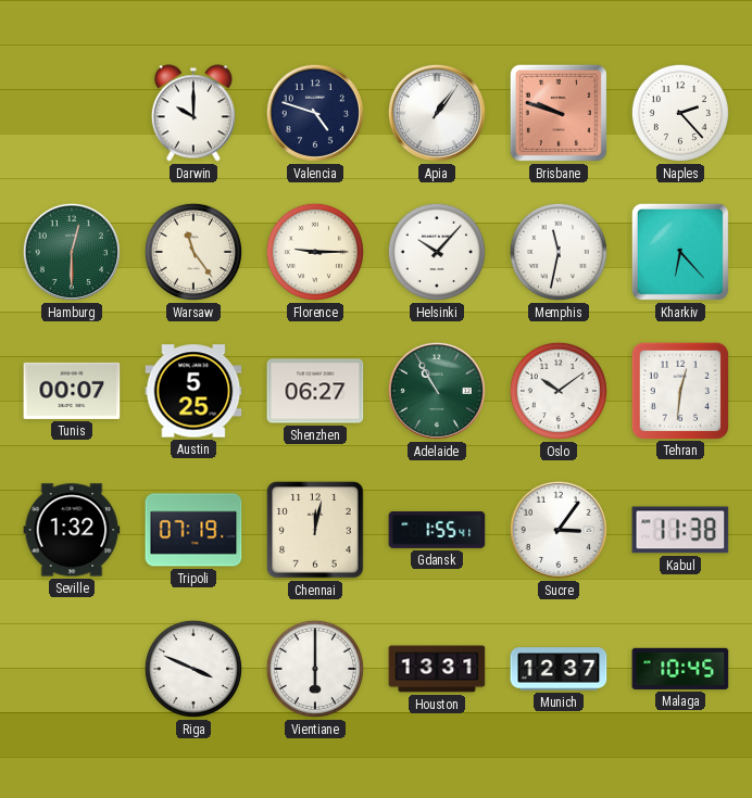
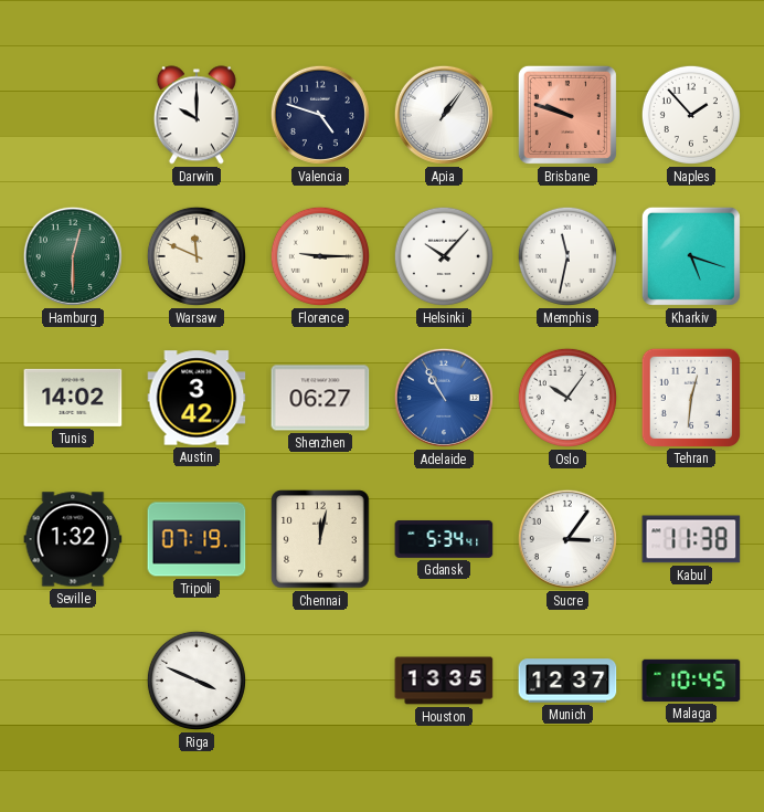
Naples: 2:23 -> 1:53 (691, 115)
Warsaw: 11:24 -> 11:49 (197, 256)
Kharkiv: 6:23 -> 5:18 (691, 256)
Tunis: 00:07 -> 14:02 (73, 398)
Austin: 5:25 -> 3:42 (197, 398)
Adelaide dial: green -> blue (444, 398)
Oslo: 10:09 -> 10:06 (567, 398)
Gdansk: 1:55 -> 5:34 (444, 539)
Vientiane: 6:00 -> none (315, 669)
Houston: 13:31 -> 13:35 (444, 681)
